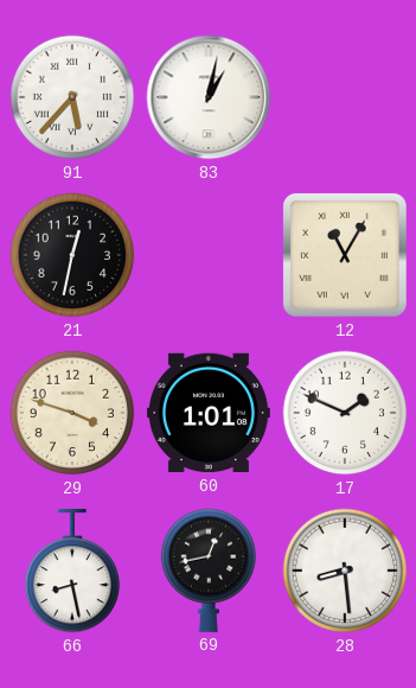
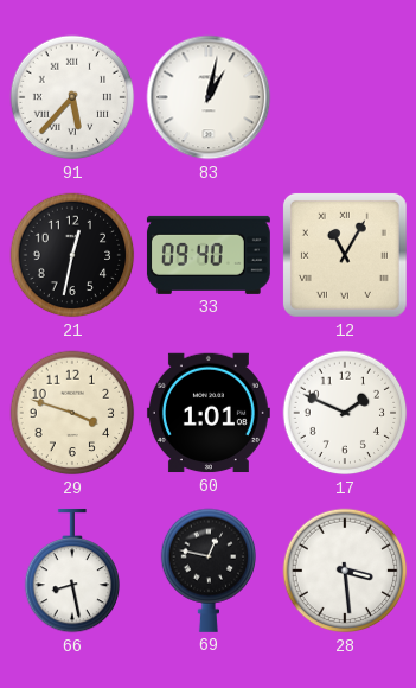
33: none -> 09:40 (209, 255)
69: 12:43 -> 12:47 (209, 571)
28: 8:29 -> 3:29 (345, 571)
